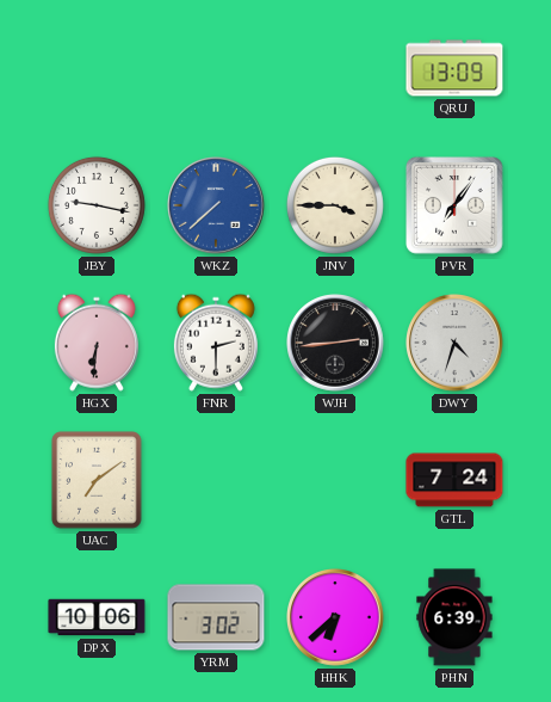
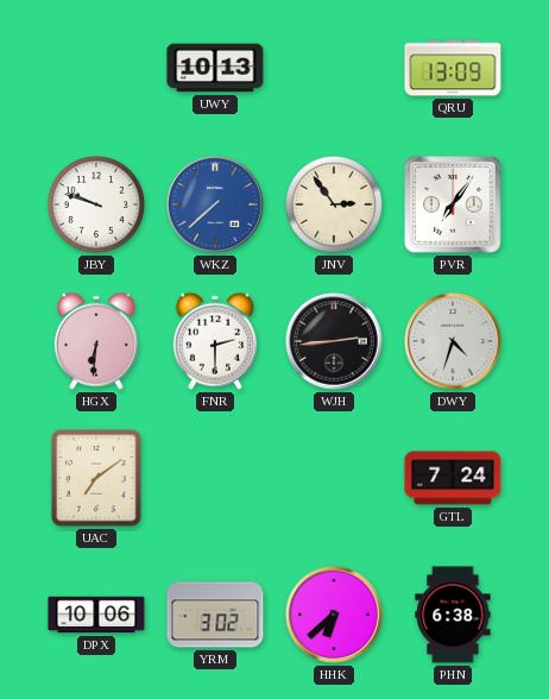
UWY: none -> 10:13 (215, 68)
JBY: 9:17 -> 9:48 (96, 204)
JNV: 3:45 -> 2:54 (334, 204)
PHN: 6:39 -> 6:38 (453, 615)
